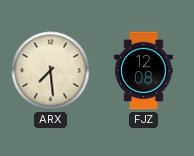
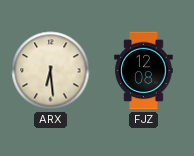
ARX: 7:29 -> 6:29 (51, 71)
